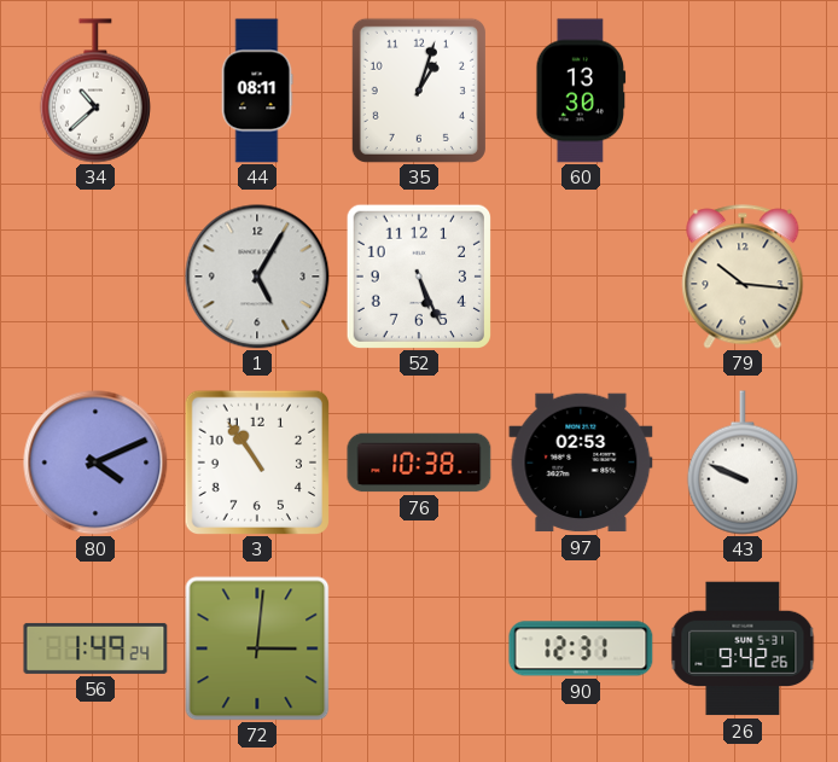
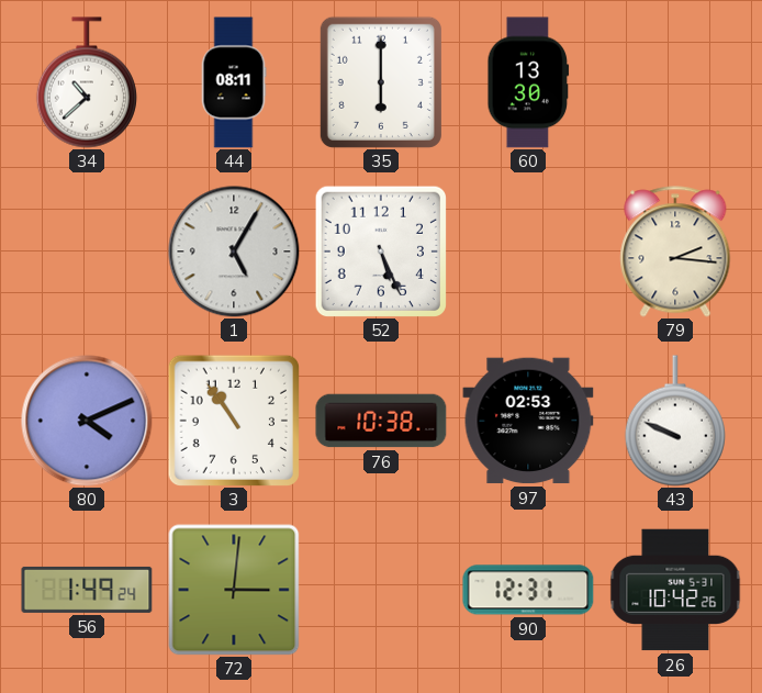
35: 1:03 -> 6:00 (381, 82)
79: 10:16 -> 2:16 (675, 252)
26: 9:42 -> 10:42 (675, 590)
